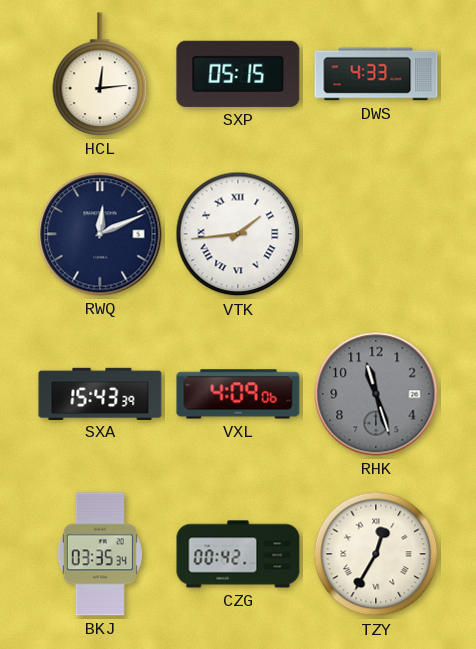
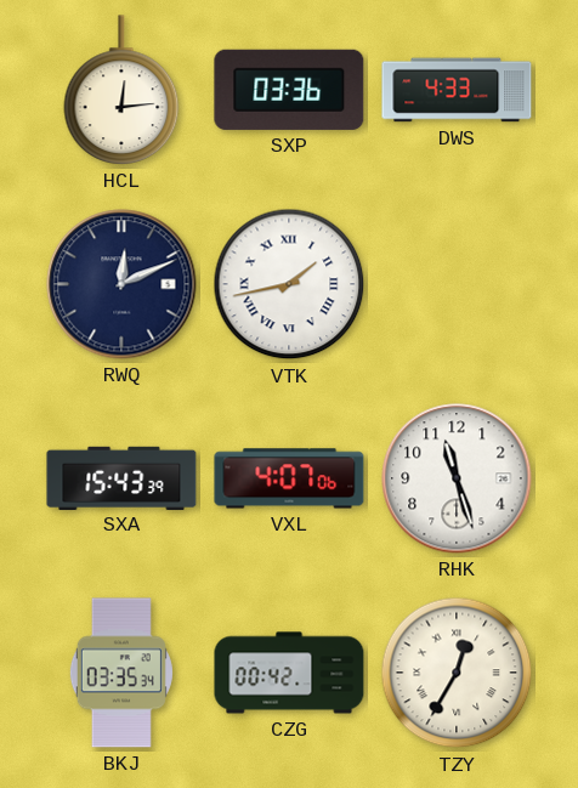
SXP: 05:15 -> 03:36 (289, 90)
VTK: 1:44 -> 1:43 (289, 284)
VXL: 4:09 -> 4:07 (289, 478)
RHK dial: grey -> white (457, 478)
